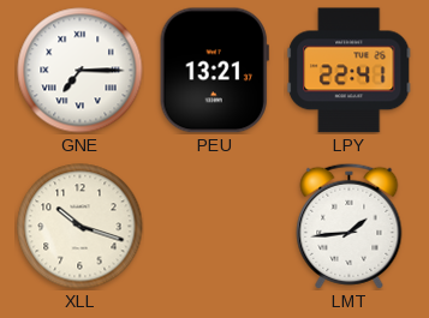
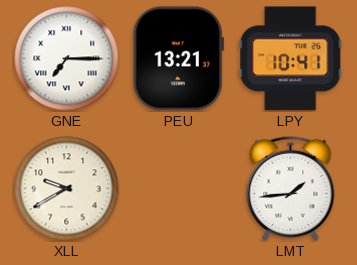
LPY: 22:41 -> 10:41 (291, 59)
XLL: 10:18 -> 9:40 (67, 189)
